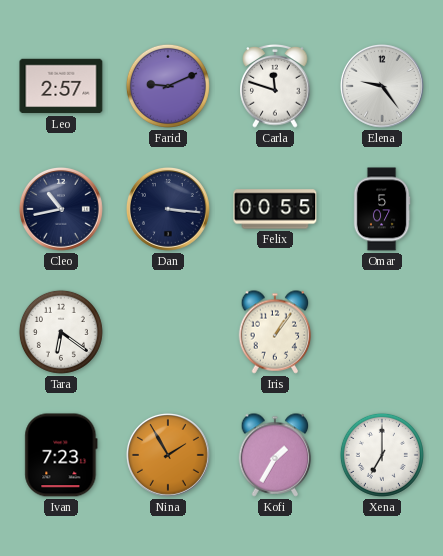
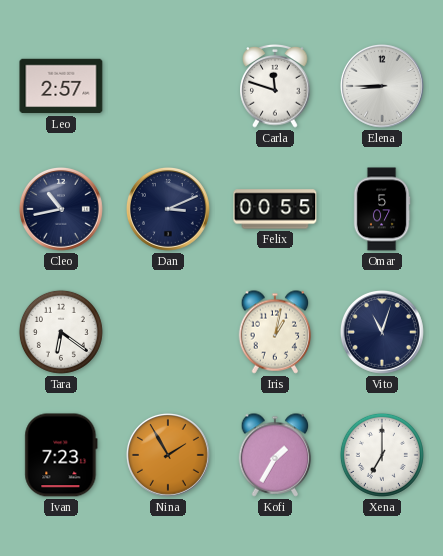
Farid: 9:11 -> none (168, 86)
Elena: 9:24 -> 8:45 (382, 86)
Dan: 3:16 -> 3:11 (168, 209)
Iris: 1:06 -> 1:02 (275, 332)
Vito: none -> 11:03 (382, 332)
